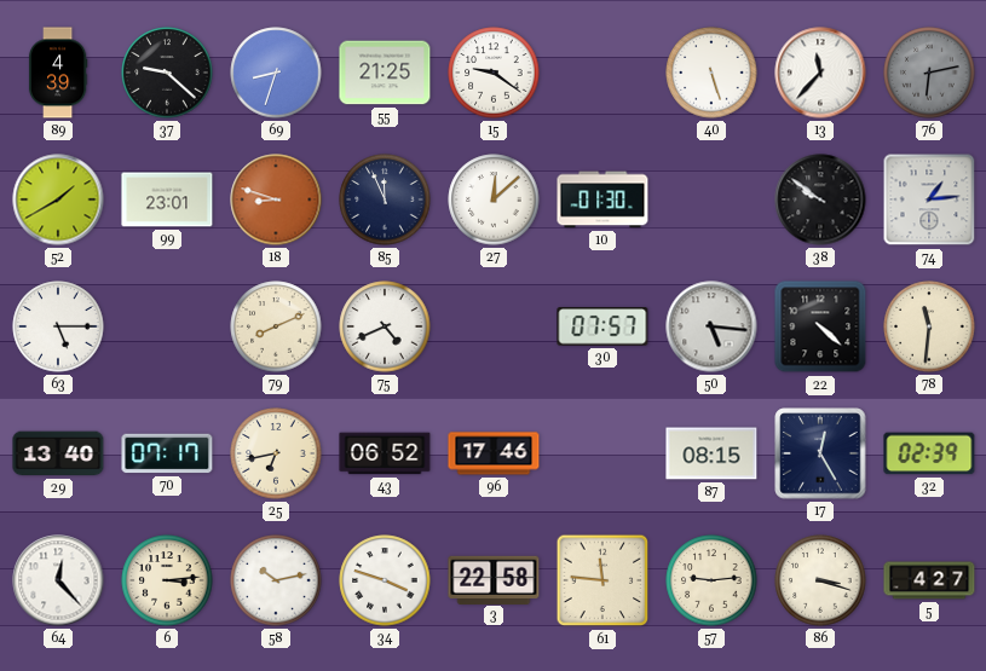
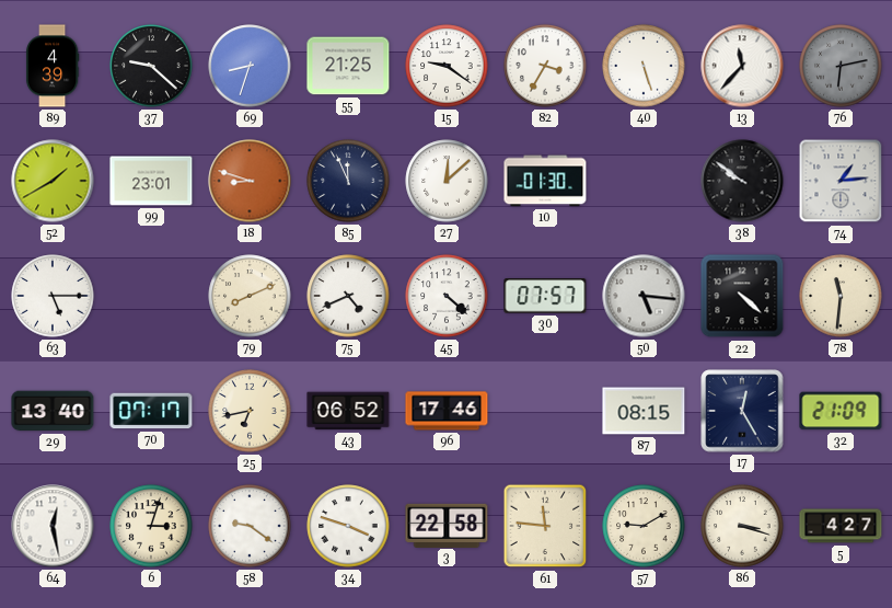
82: none -> 3:35 (545, 66)
45: none -> 4:22 (447, 296)
32: 02:39 -> 21:09 (841, 411)
64: 12:23 -> 12:28 (53, 526)
6: 3:14 -> 3:03 (151, 526)
58: 10:13 -> 9:21 (250, 526)
57: 9:14 -> 9:10 (644, 526)
